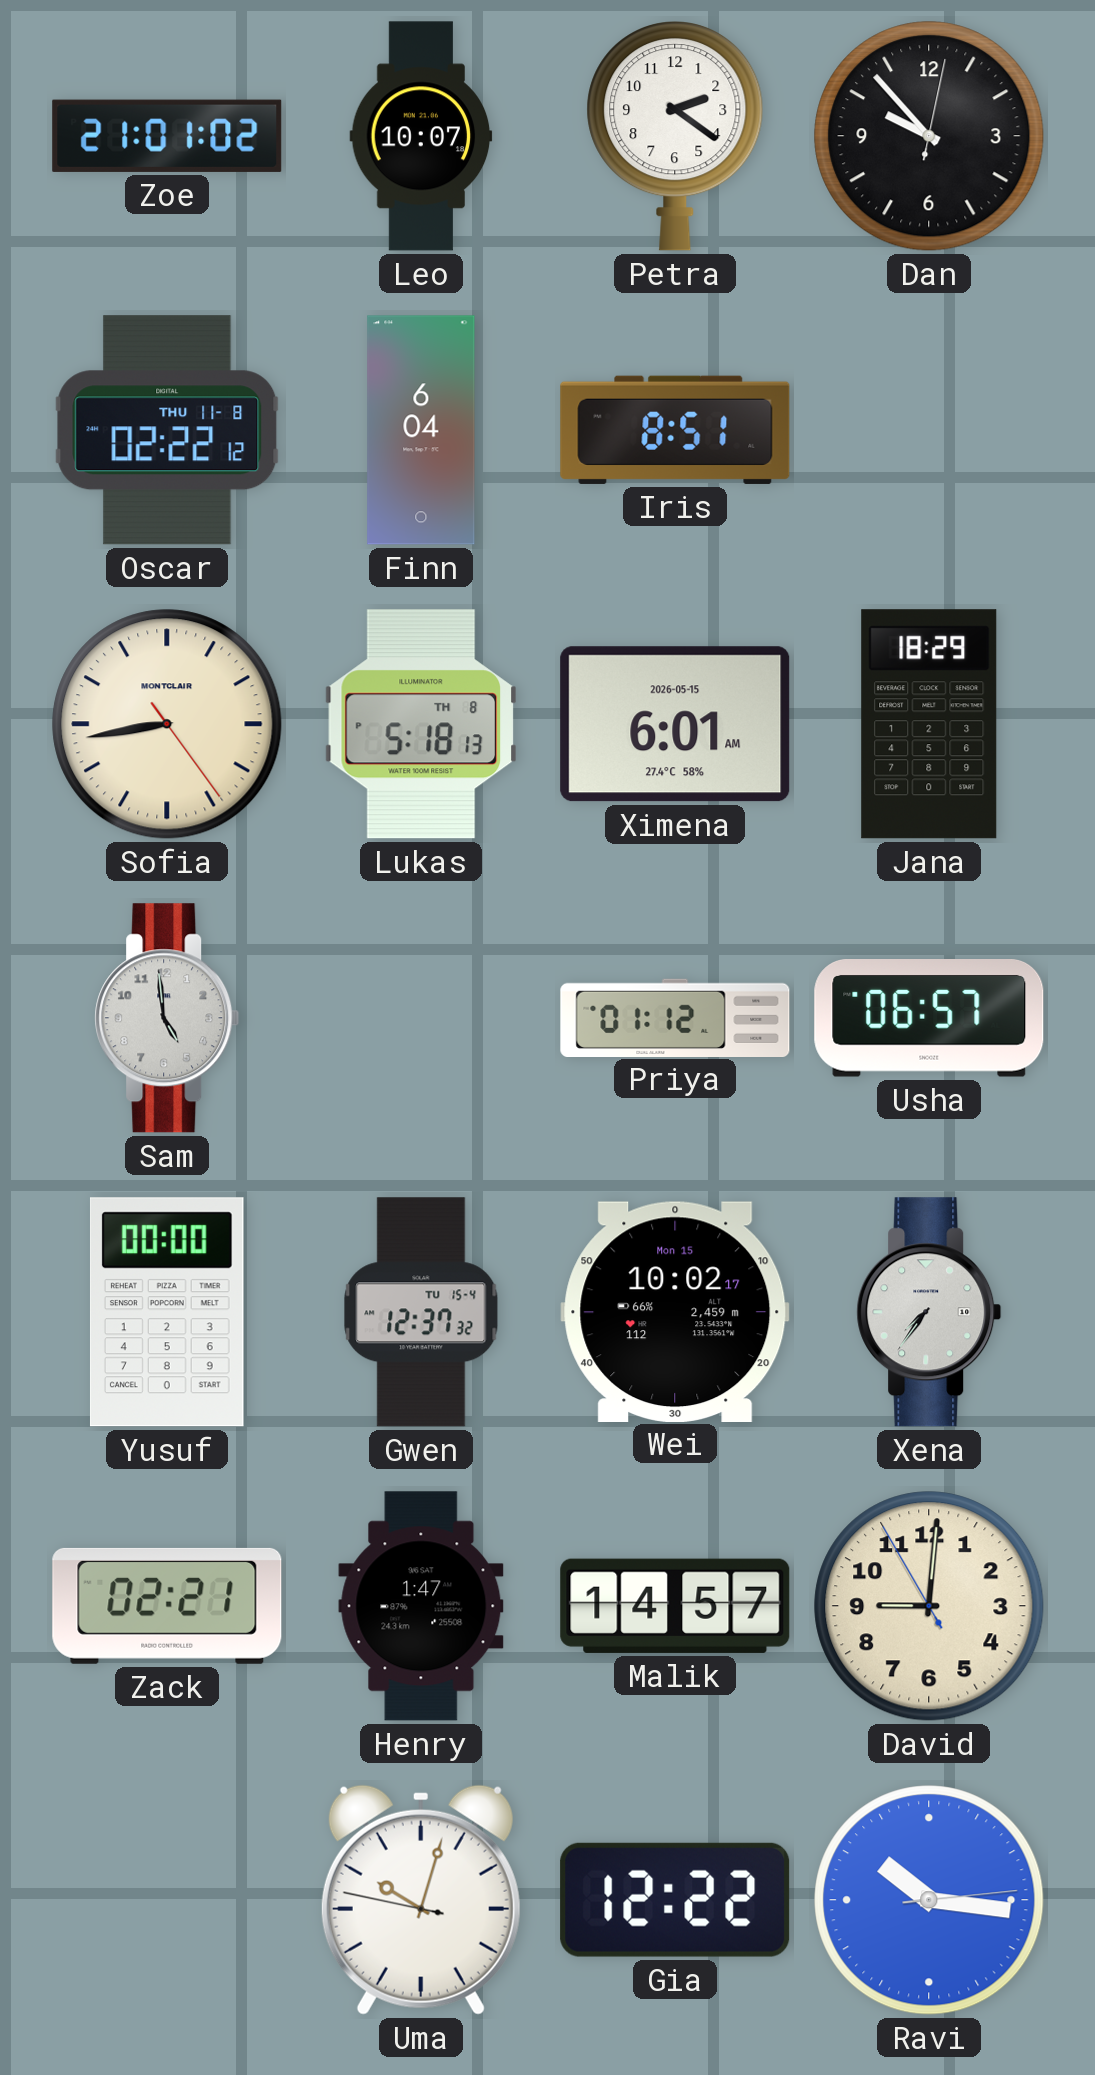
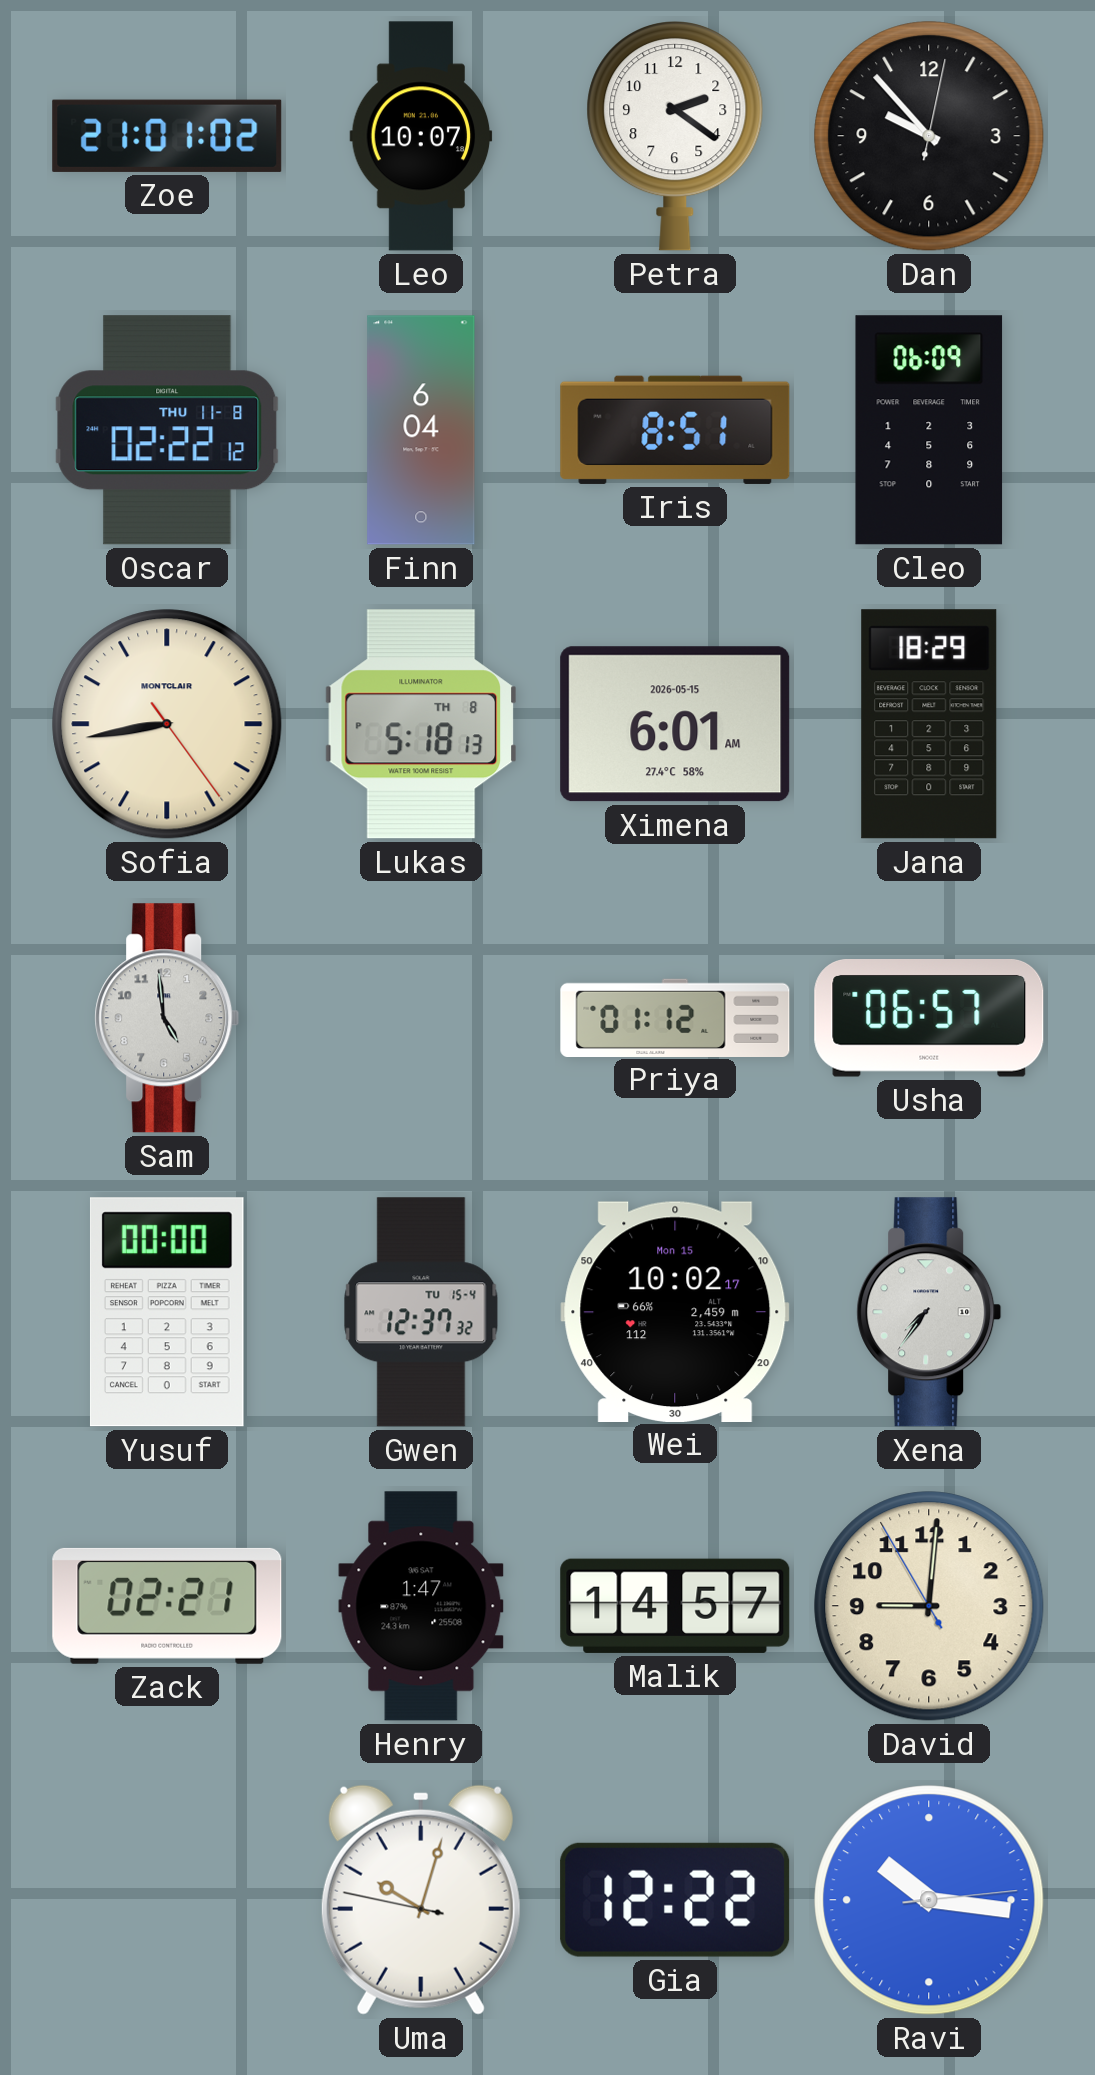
Cleo: none -> 06:09 (929, 430)
